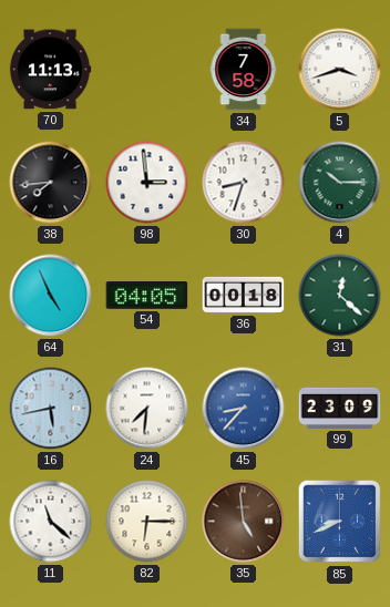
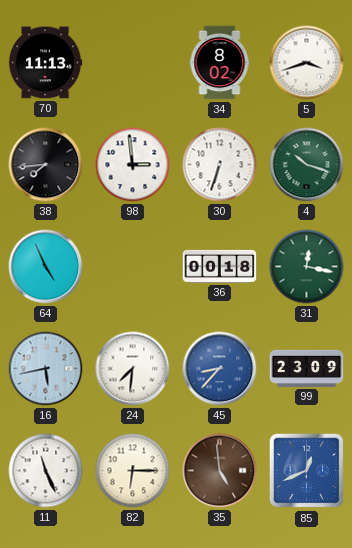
34: 7:58 -> 8:02 (220, 63)
30: 8:33 -> 6:33 (220, 165)
4: 10:15 -> 10:18 (307, 165)
54: 04:05 -> none (147, 296)
31: 12:22 -> 12:17 (307, 267)
11: 11:22 -> 11:26 (46, 471)
85: 8:41 -> 12:41 (307, 471)
